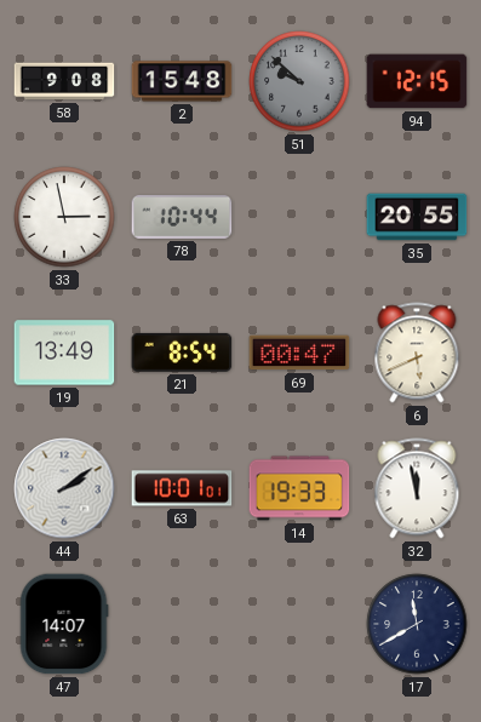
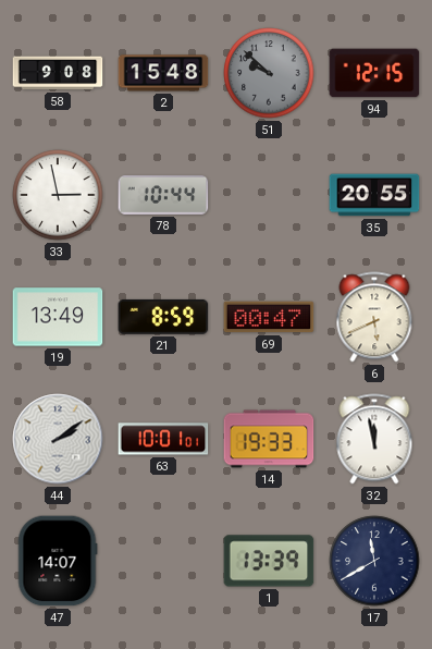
21: 8:54 -> 8:59 (163, 317)
1: none -> 13:39 (269, 561)
